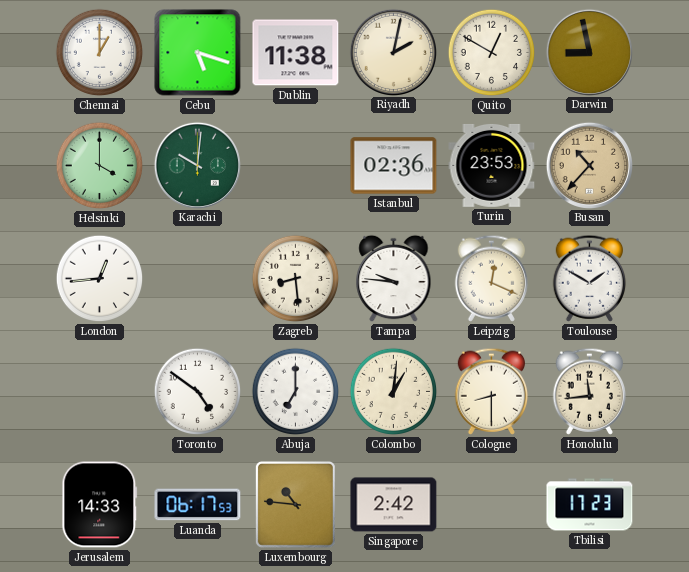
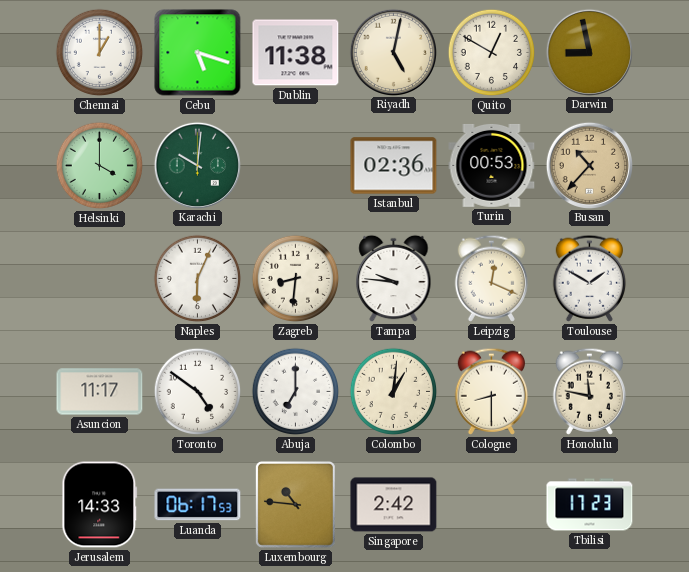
Riyadh: 2:02 -> 5:02 (393, 52)
Turin: 23:53 -> 00:53 (492, 165)
London: 12:44 -> none (100, 279)
Naples: none -> 6:04 (198, 279)
Zagreb: 8:29 -> 8:31 (296, 279)
Asuncion: none -> 11:17 (100, 392)
Honolulu: 11:44 -> 11:47 (590, 391)
